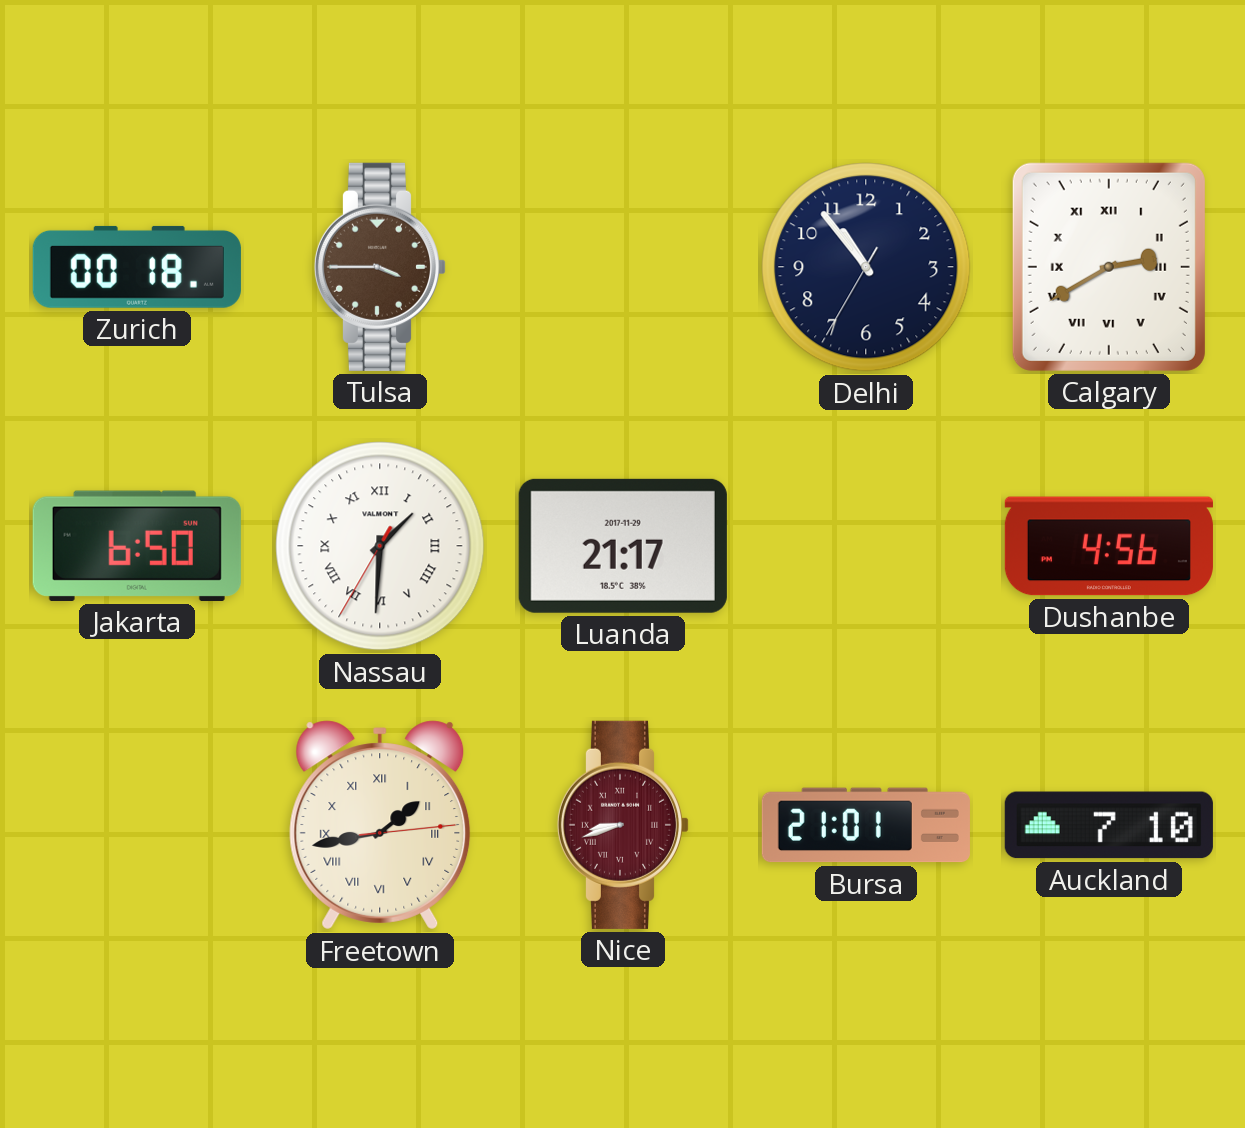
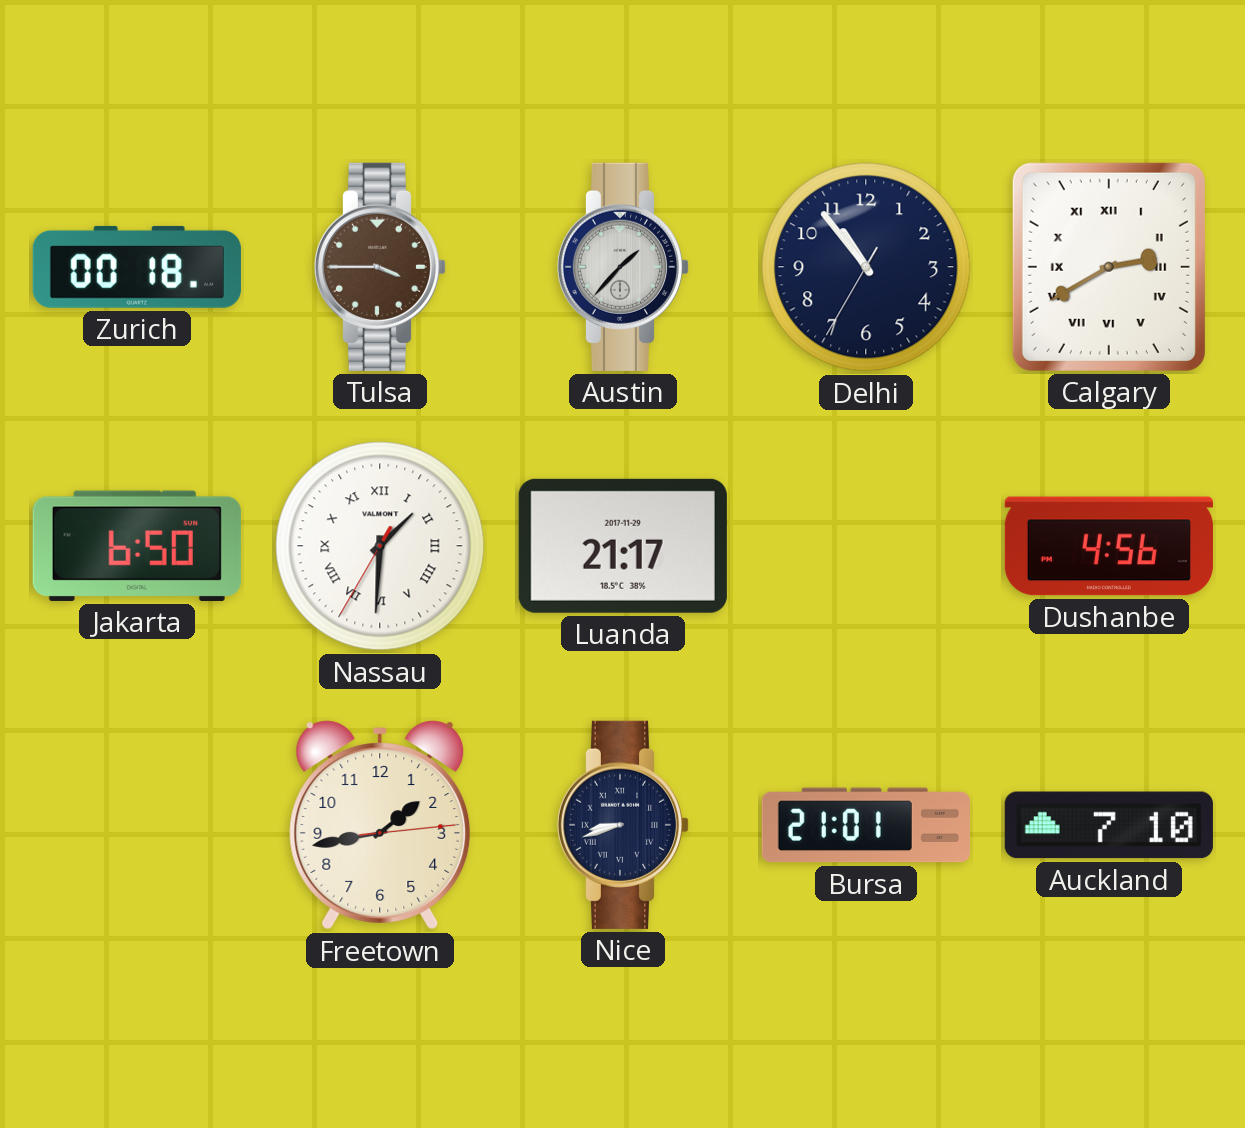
Austin: none -> 1:37 (622, 267)
Freetown numerals: Roman -> Arabic (380, 825)
Nice dial: burgundy -> navy (622, 825)
